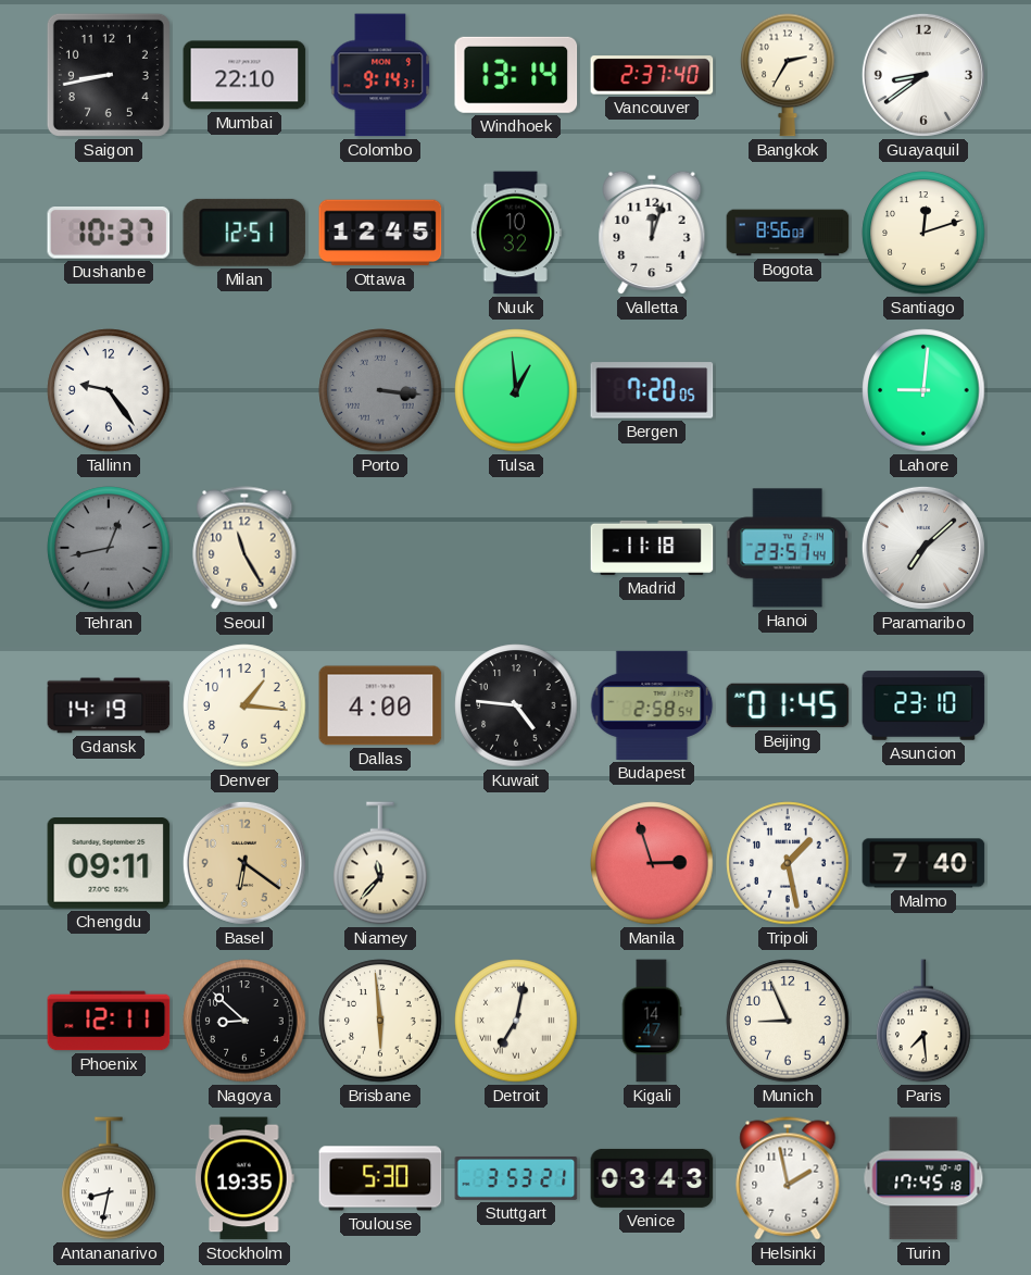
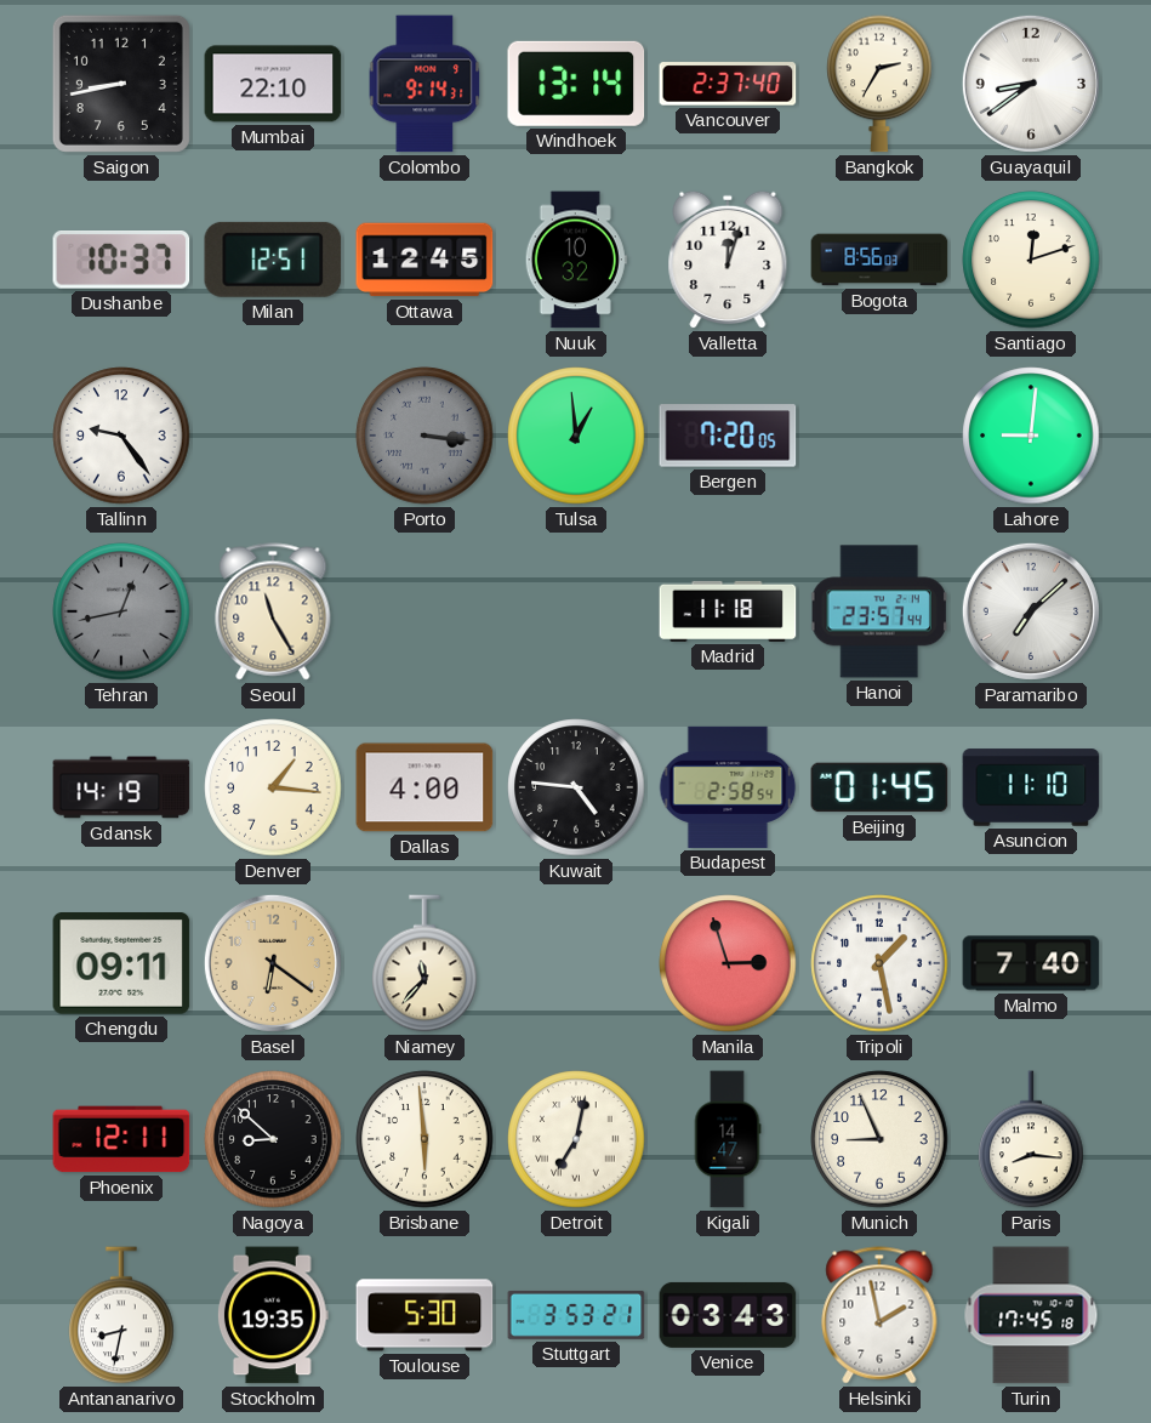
Asuncion: 23:10 -> 11:10 (1031, 787)
Paris: 7:29 -> 8:16 (1031, 1139)
